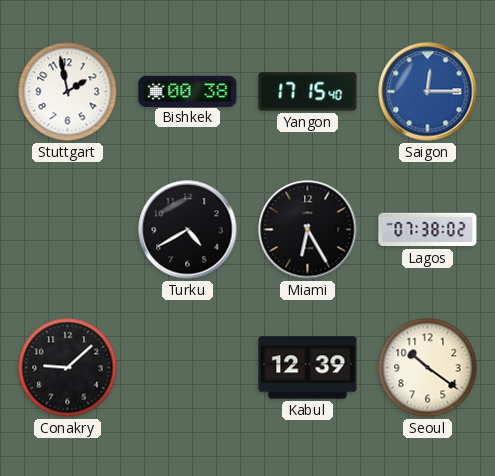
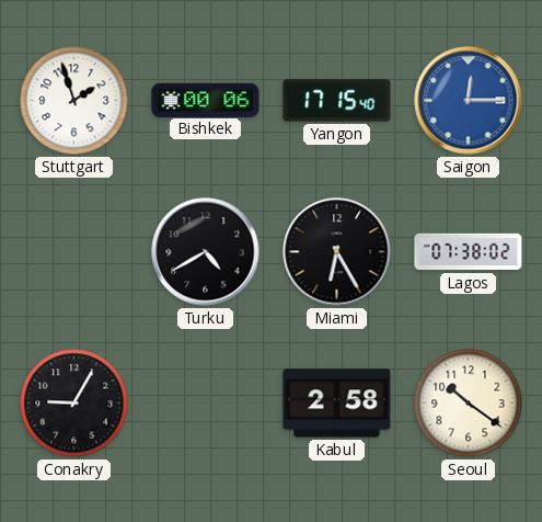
Stuttgart: 1:58 -> 1:57 (74, 101)
Bishkek: 00:38 -> 00:06 (206, 100)
Conakry: 9:08 -> 9:05 (74, 404)
Kabul: 12:39 -> 2:58 (337, 404)
